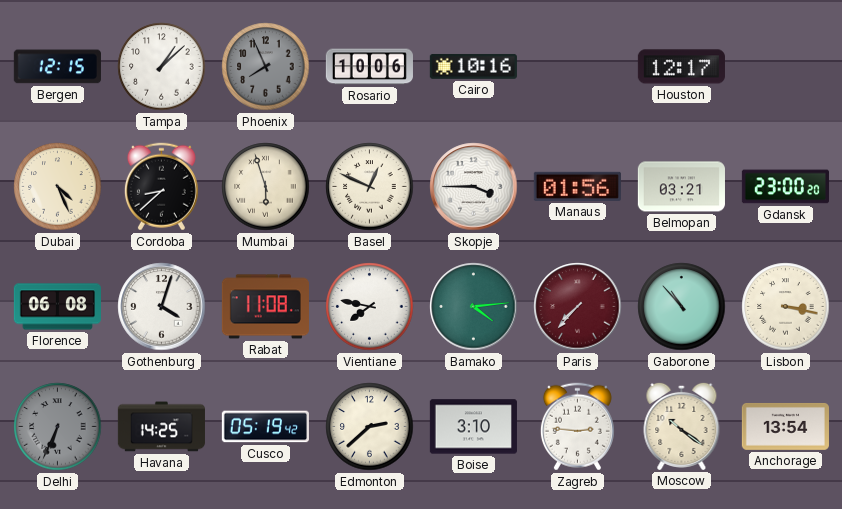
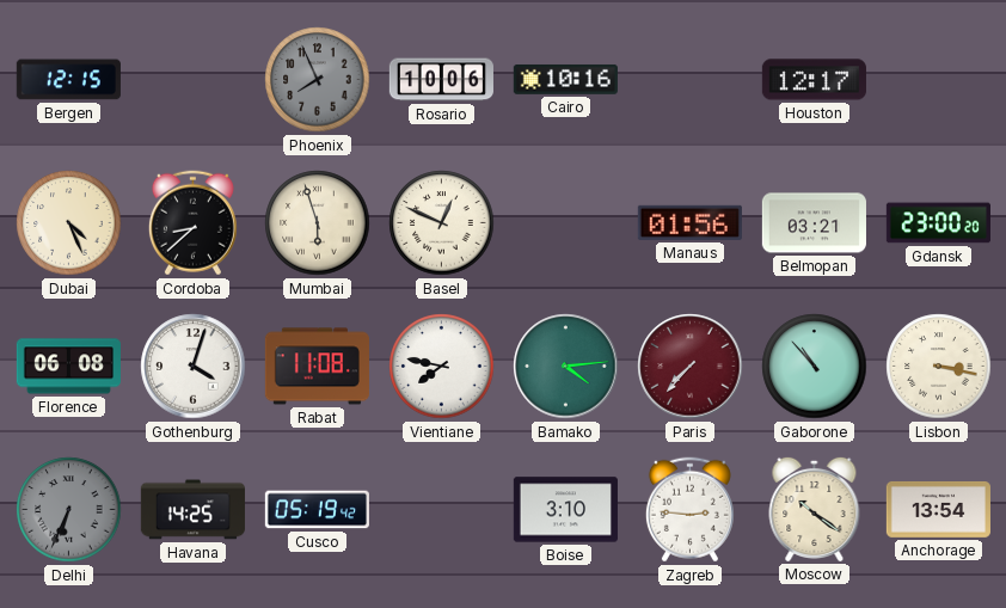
Tampa: 1:08 -> none (162, 67)
Skopje: 3:45 -> none (474, 187)
Edmonton: 2:38 -> none (370, 427)
